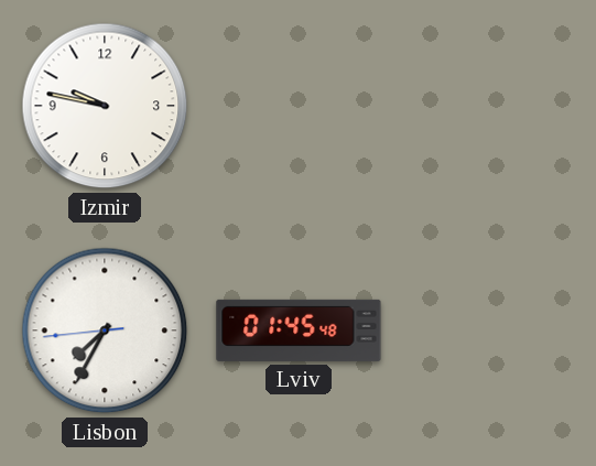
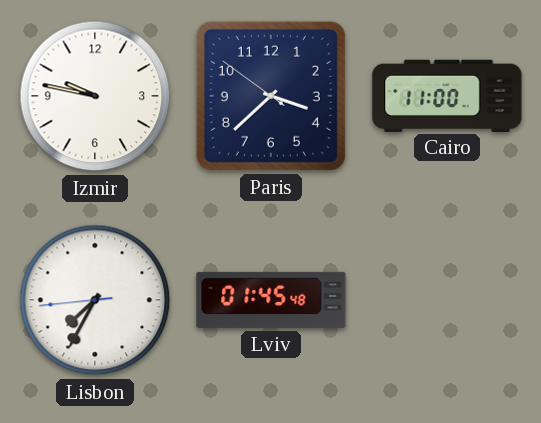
Paris: none -> 3:37 (271, 96)
Cairo: none -> 11:00 (447, 95)
